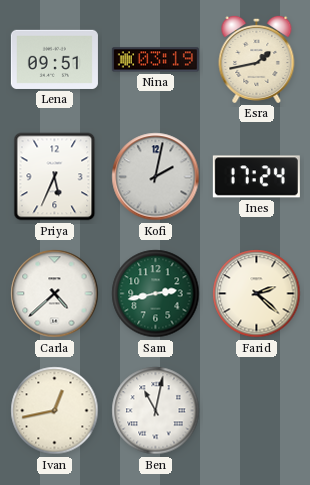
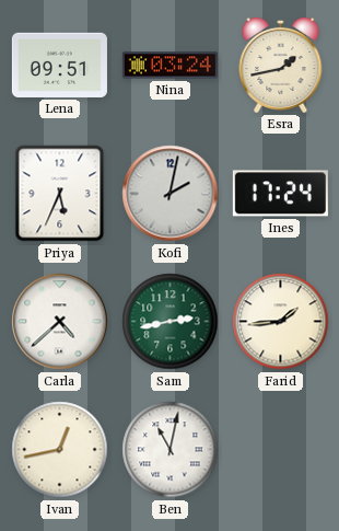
Nina: 03:19 -> 03:24 (169, 66)
Farid: 2:22 -> 1:44 (281, 322)
